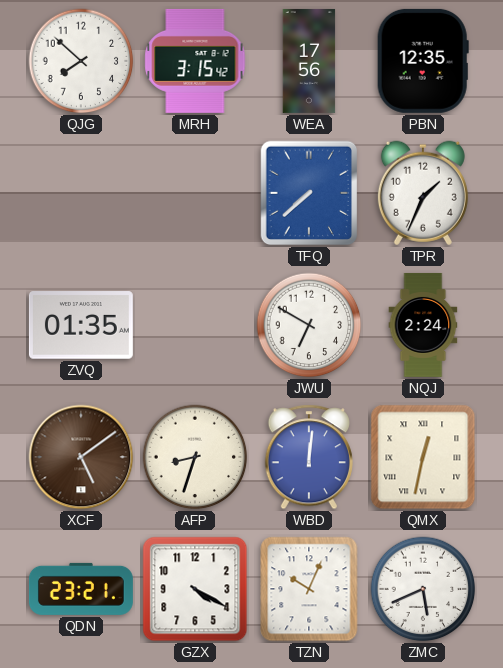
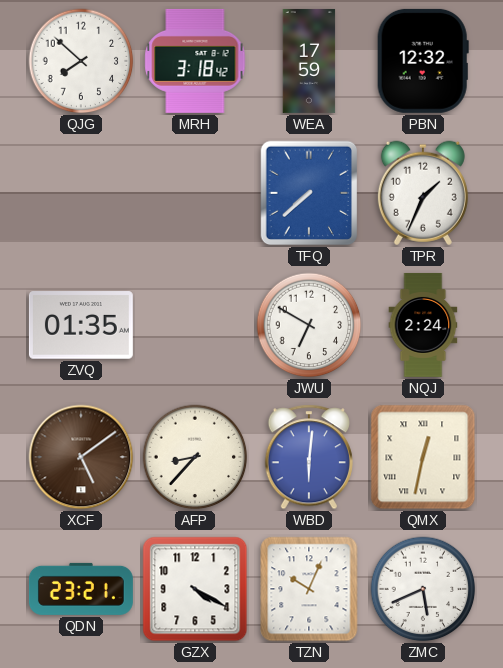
MRH: 3:15 -> 3:18 (195, 61)
WEA: 17:56 -> 17:59 (309, 61)
PBN: 12:35 -> 12:32 (423, 61)
AFP: 8:33 -> 8:37 (195, 457)
WBD: 12:01 -> 6:01 (309, 457)
